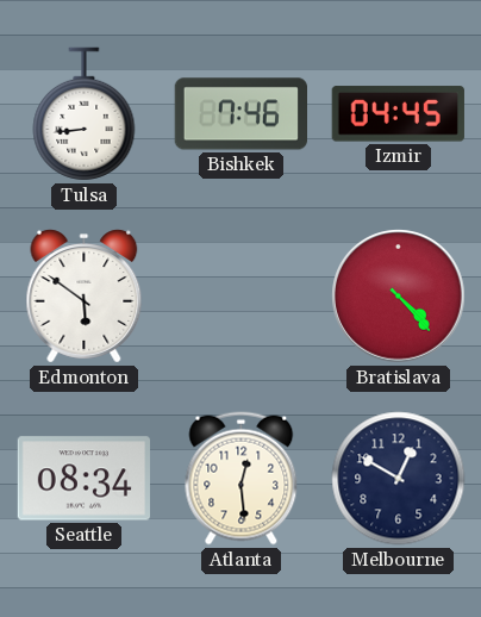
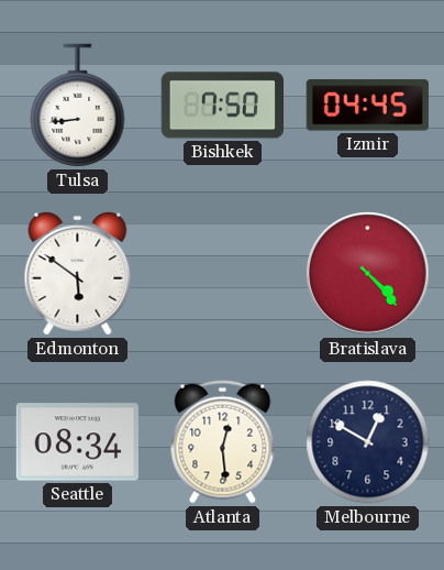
Bishkek: 7:46 -> 7:50 (222, 106)
